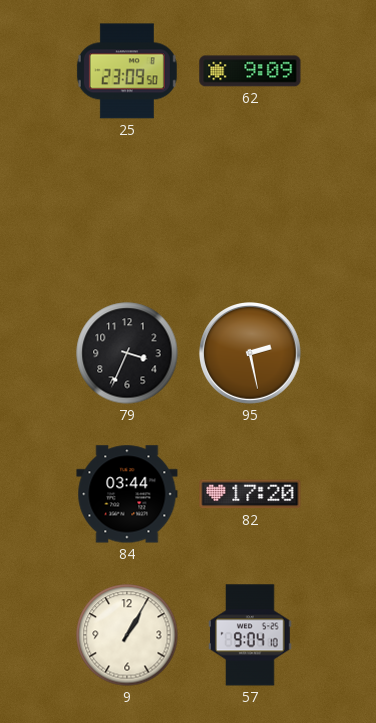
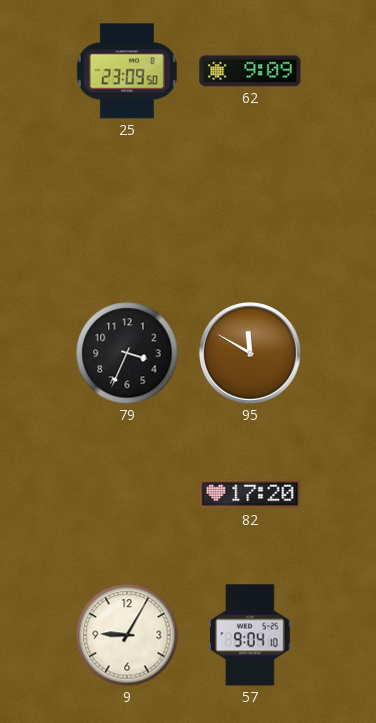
95: 2:28 -> 11:50 (251, 354)
84: 03:44 -> none (127, 494)
9: 1:05 -> 9:05 (127, 635)
